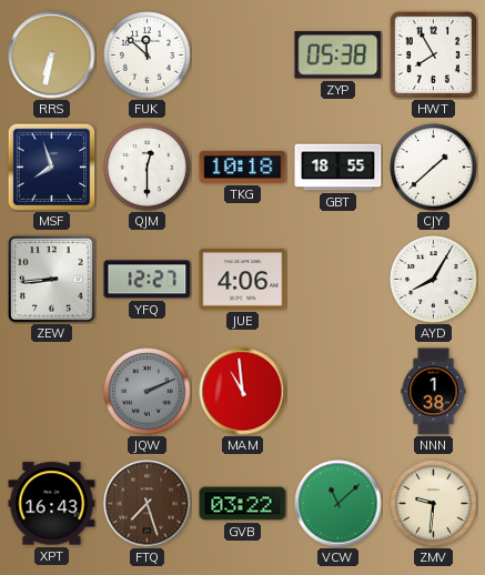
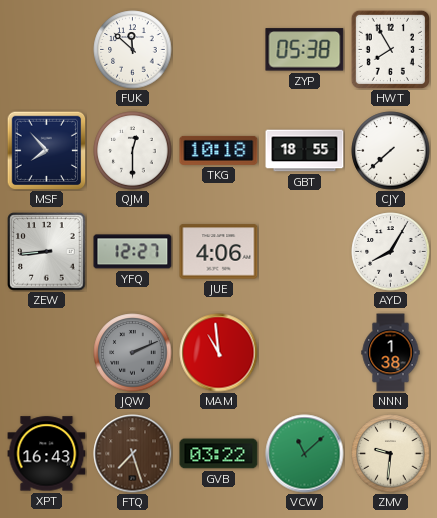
RRS: 6:32 -> none (52, 56)
MSF: 7:57 -> 7:53 (46, 150)
CJY: 1:38 -> 7:38 (391, 151)
